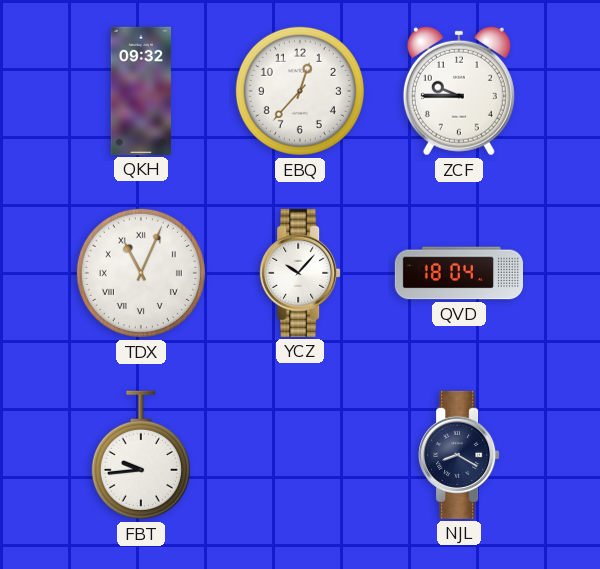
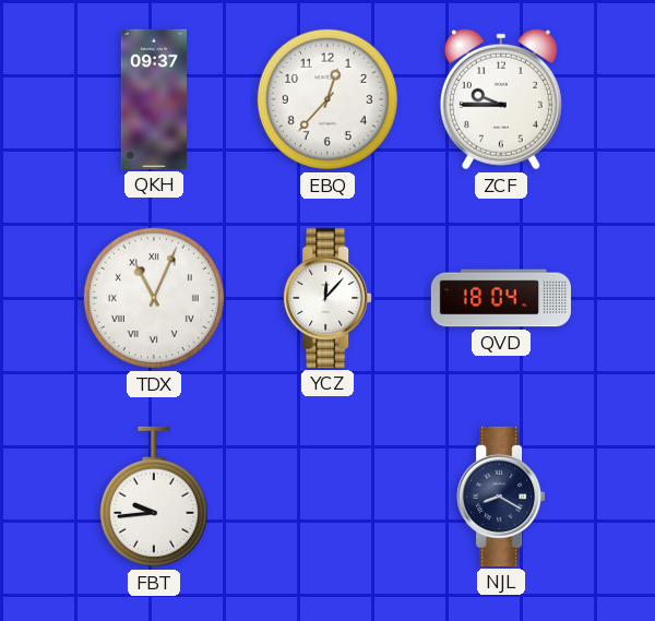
QKH: 09:32 -> 09:37 (154, 99)
YCZ: 10:07 -> 12:07 (327, 298)
